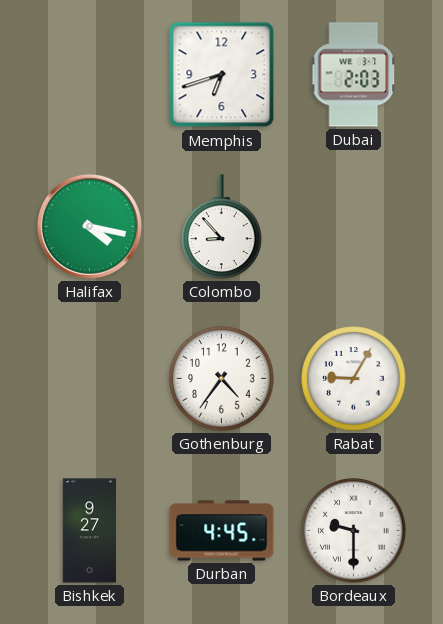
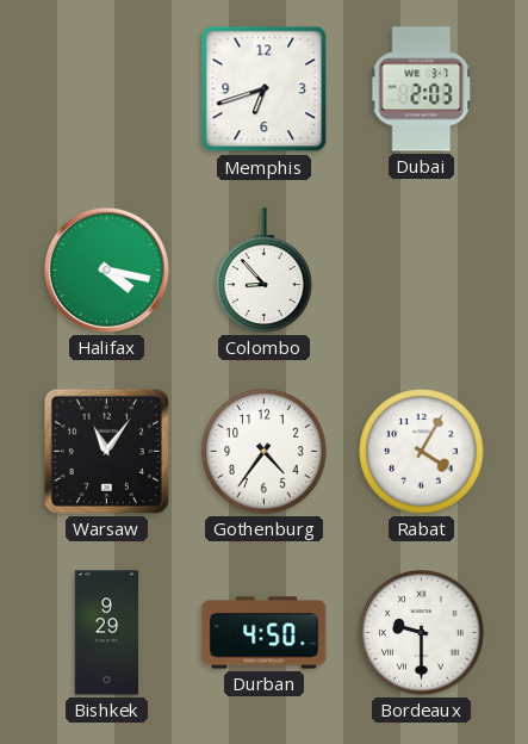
Warsaw: none -> 11:06 (106, 451)
Rabat: 9:05 -> 4:05 (422, 452)
Bishkek: 9:27 -> 9:29 (107, 633)
Durban: 4:45 -> 4:50 (265, 633)
